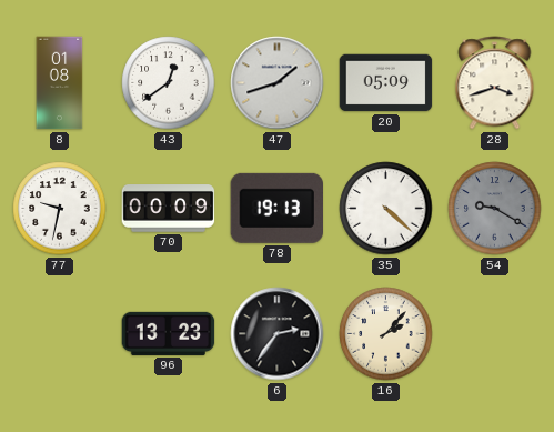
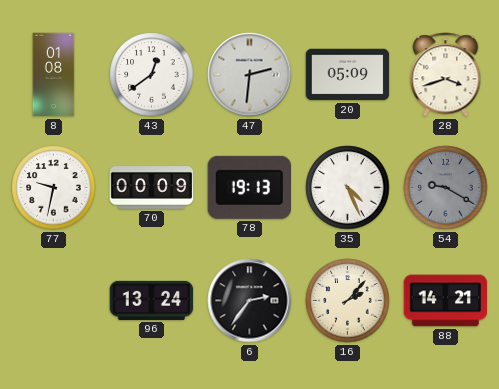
47: 1:42 -> 2:31 (250, 75)
35: 4:22 -> 4:26 (348, 188)
96: 13:23 -> 13:24 (152, 300)
88: none -> 14:21 (446, 301)
